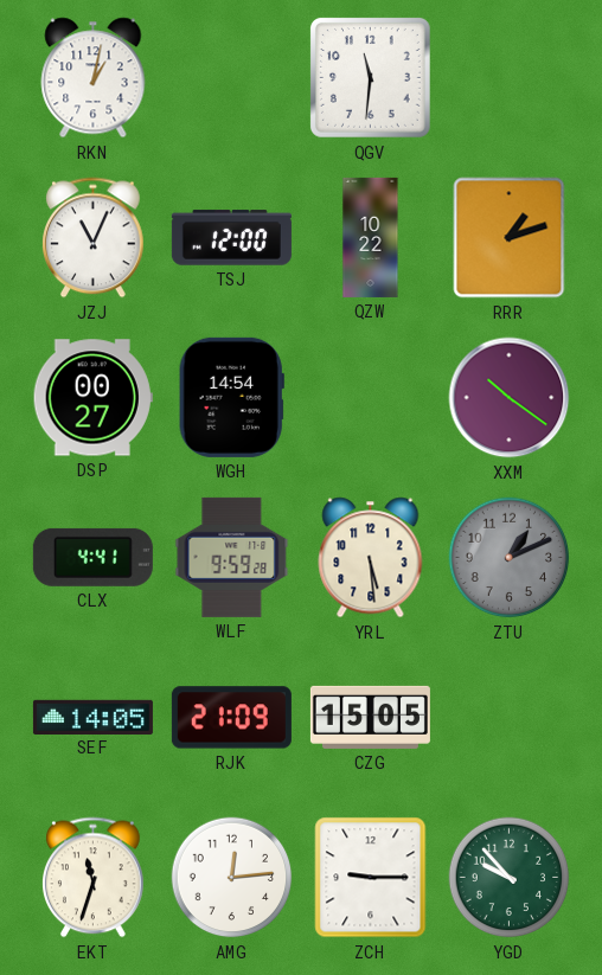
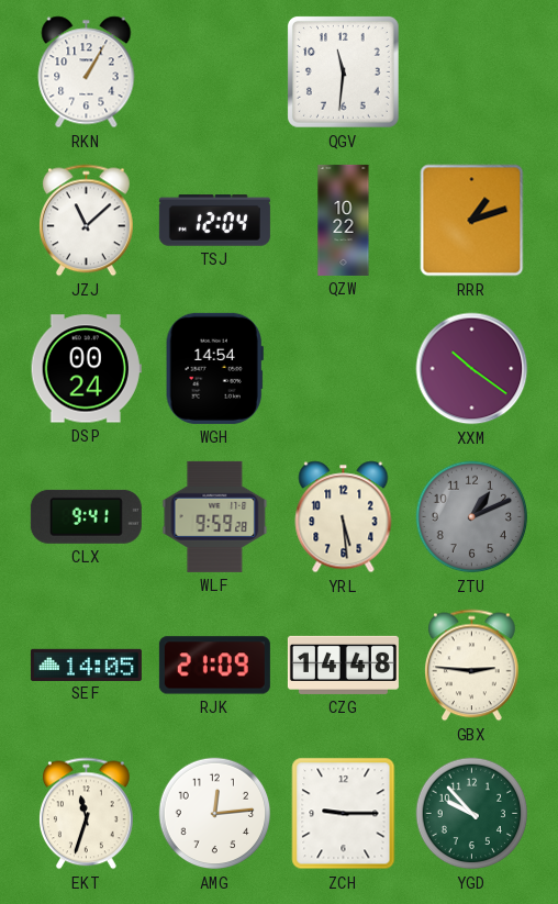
RKN: 1:02 -> 1:05 (87, 72)
JZJ: 11:04 -> 11:08 (87, 221)
TSJ: 12:00 -> 12:04 (214, 221)
DSP: 00:27 -> 00:24 (86, 369)
CLX: 4:41 -> 9:41 (86, 516)
CZG: 15:05 -> 14:48 (343, 665)
GBX: none -> 2:46 (472, 666)
